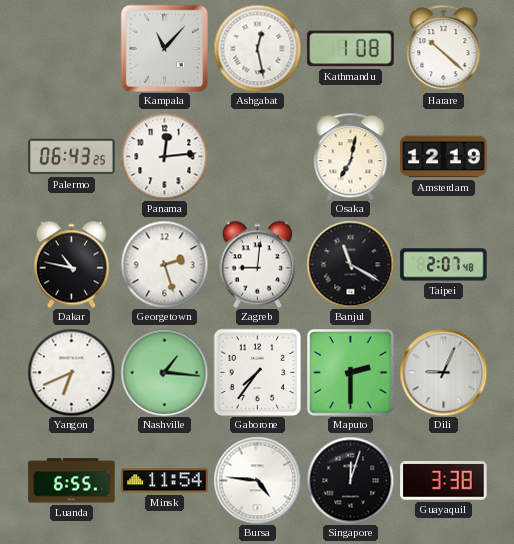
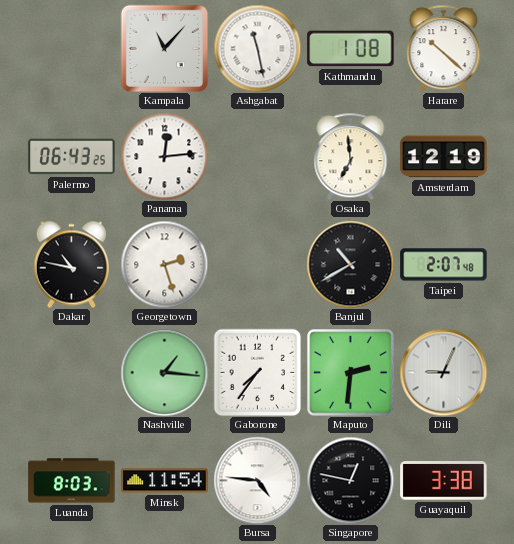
Ashgabat: 12:28 -> 11:28 (257, 48)
Osaka: 7:02 -> 6:59 (351, 156)
Zagreb: 9:01 -> none (257, 264)
Banjul: 11:20 -> 10:40 (350, 264)
Yangon: 6:41 -> none (71, 372)
Maputo: 2:30 -> 2:31 (351, 373)
Luanda: 6:55 -> 8:03 (72, 481)
Singapore: 12:03 -> 12:47 (350, 480)
